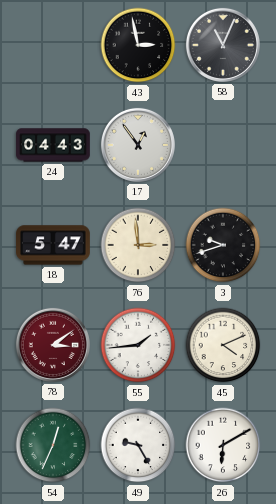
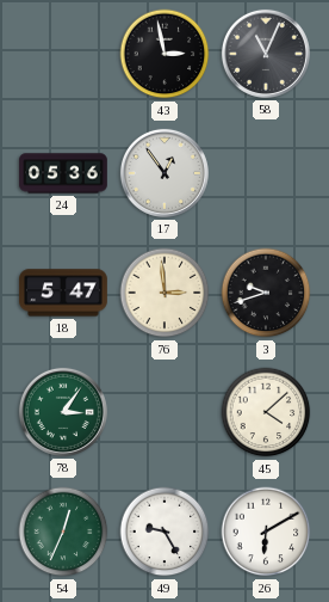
24: 04:43 -> 05:36 (63, 173)
78: 3:09 -> 3:06 (63, 412)
78 dial: burgundy -> green (63, 412)
55: 1:44 -> none (138, 345)
45: 4:11 -> 4:08 (266, 412)
